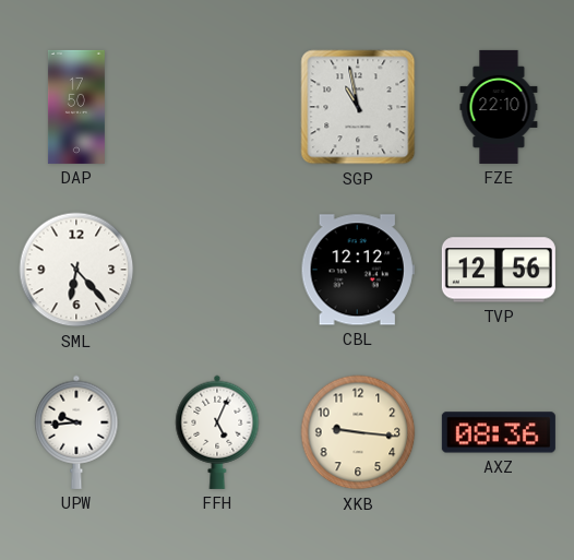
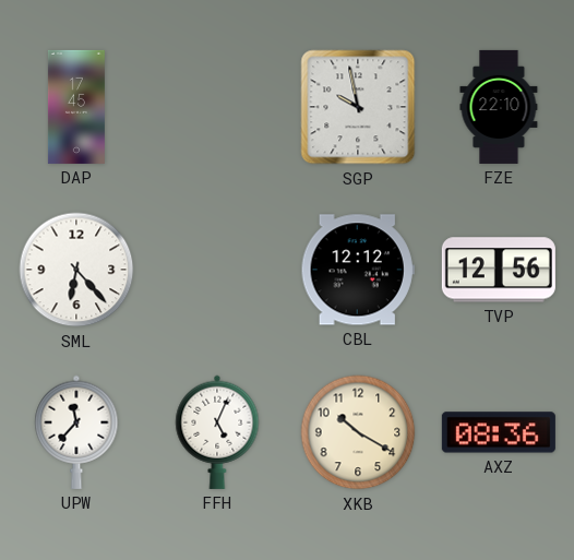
DAP: 17:50 -> 17:45 (76, 107)
SGP: 10:58 -> 9:58 (358, 107)
UPW: 9:44 -> 11:37 (76, 432)
XKB: 9:16 -> 10:20 (358, 432)
